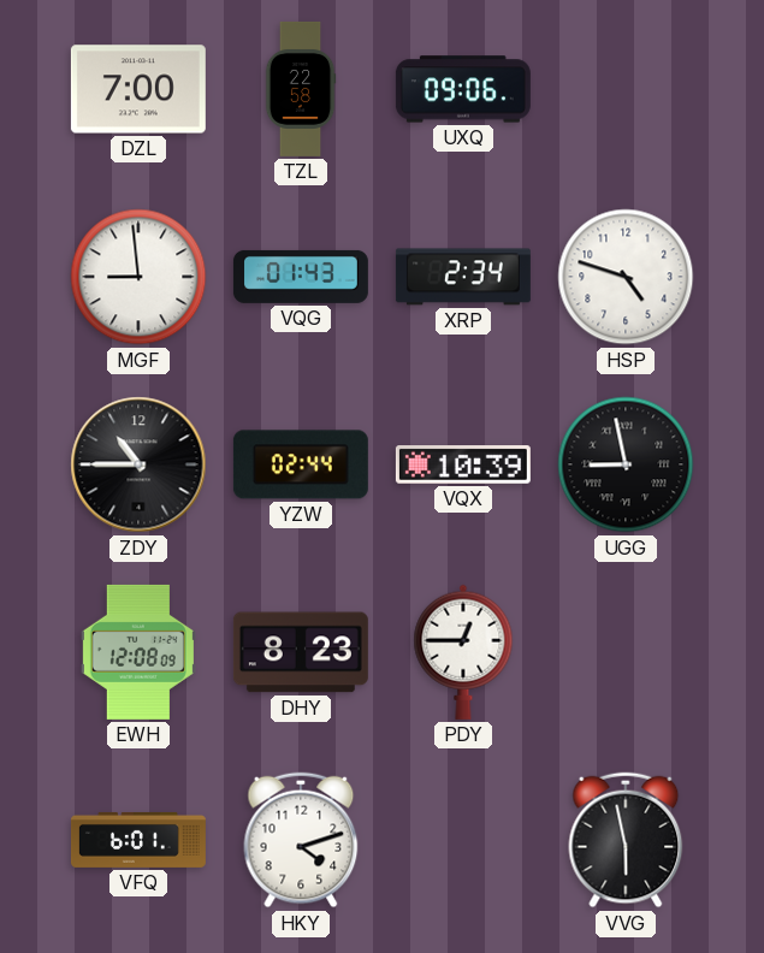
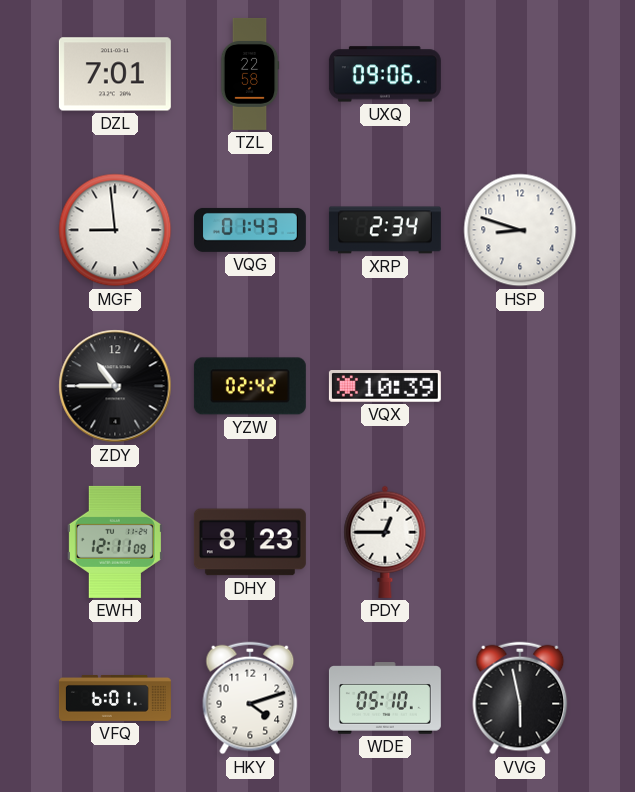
DZL: 7:00 -> 7:01 (115, 74)
HSP: 4:48 -> 8:48 (520, 230)
YZW: 02:44 -> 02:42 (250, 386)
UGG: 8:58 -> none (626, 464)
EWH: 12:08 -> 12:11 (115, 542)
WDE: none -> 05:10 (385, 698)
